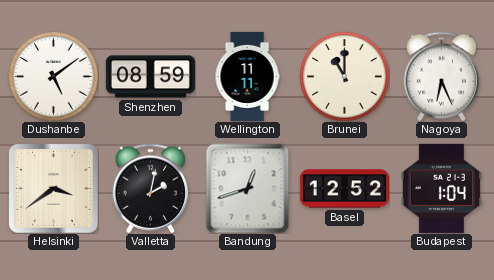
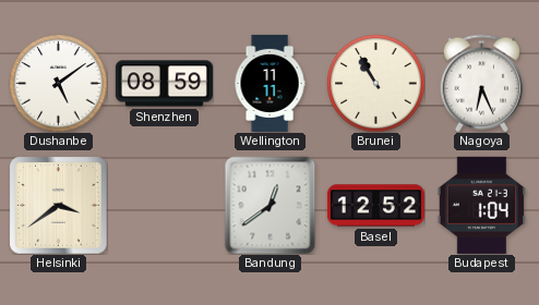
Brunei: 11:00 -> 10:55 (375, 83)
Valletta: 2:02 -> none (151, 188)
Bandung: 12:42 -> 12:39 (271, 205)
